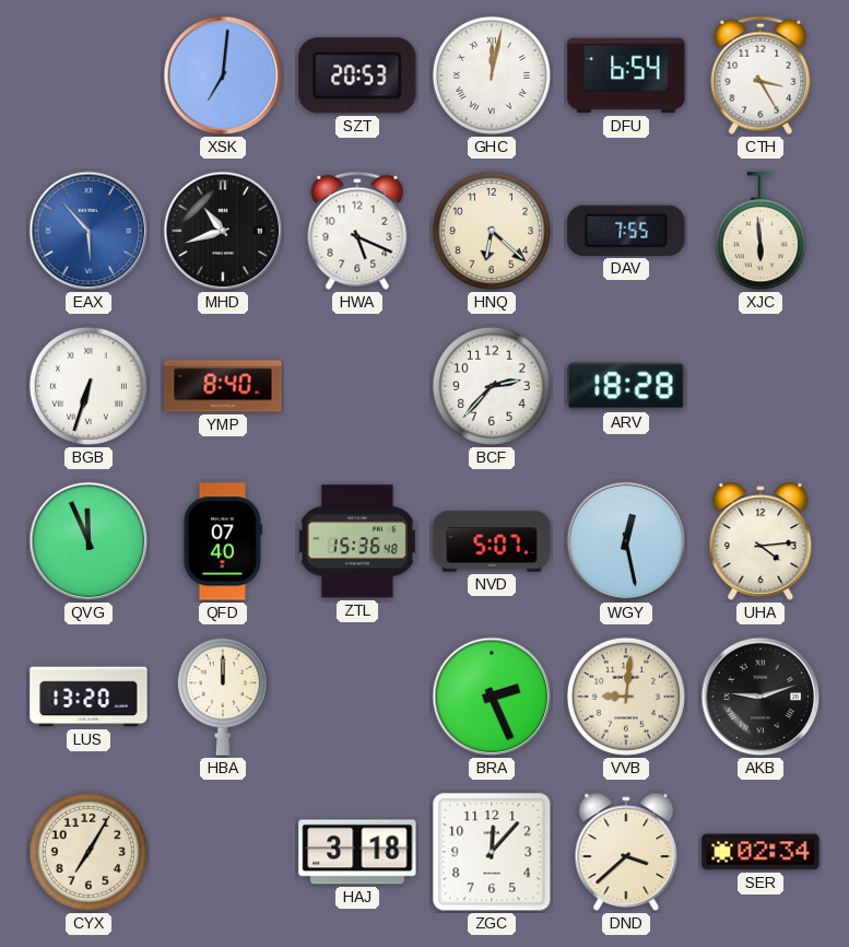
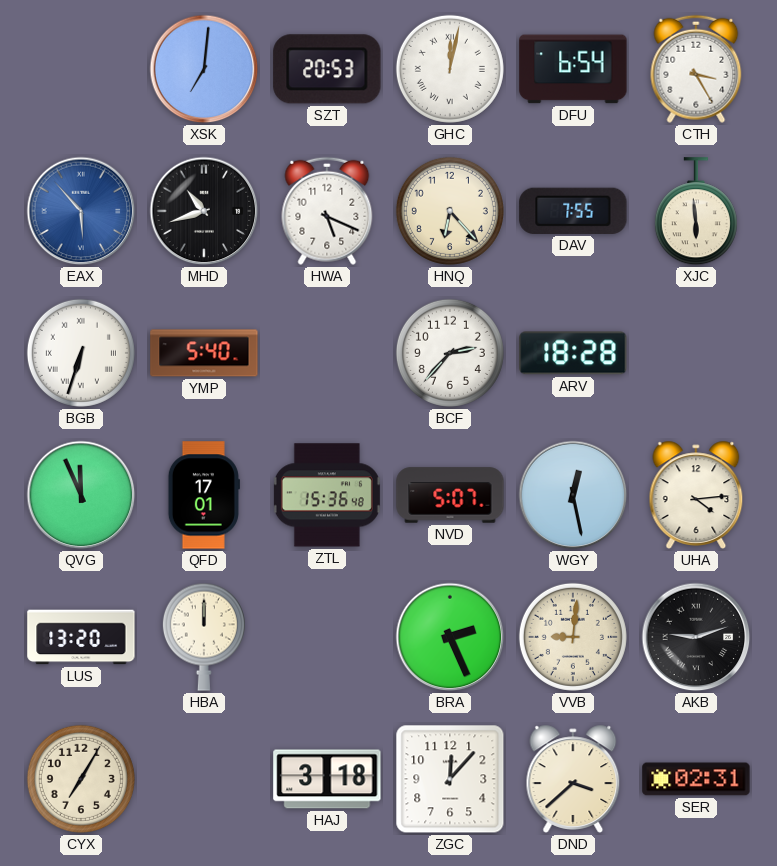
HNQ: 6:22 -> 6:23 (450, 211)
YMP: 8:40 -> 5:40 (204, 353)
QFD: 07:40 -> 17:01 (204, 495)
SER: 02:34 -> 02:31 (696, 779)
